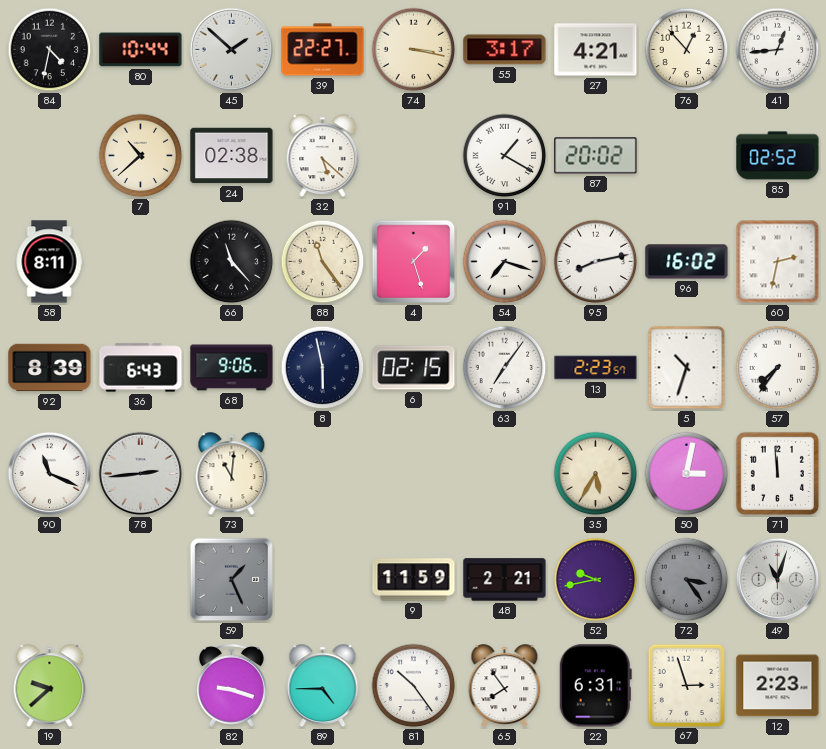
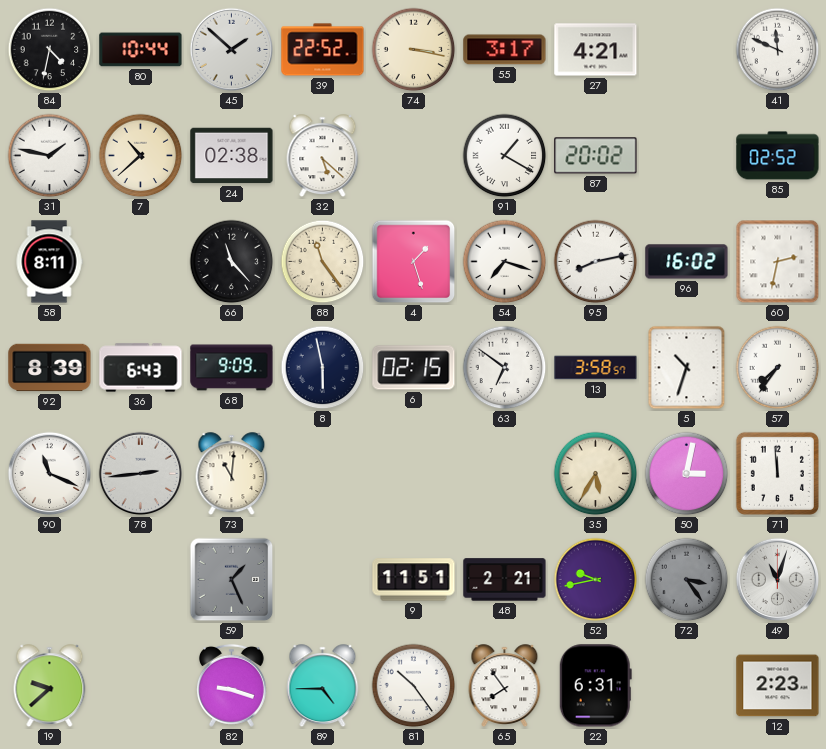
39: 22:27 -> 22:52 (323, 50)
76: 12:53 -> none (687, 50)
41: 12:44 -> 11:49 (778, 50)
31: none -> 1:47 (50, 156)
68: 9:06 -> 9:09 (232, 368)
63: 7:06 -> 6:51 (505, 368)
13: 2:23 -> 3:58 (596, 368)
9: 11:59 -> 11:51 (414, 580)
67: 2:57 -> none (686, 685)
